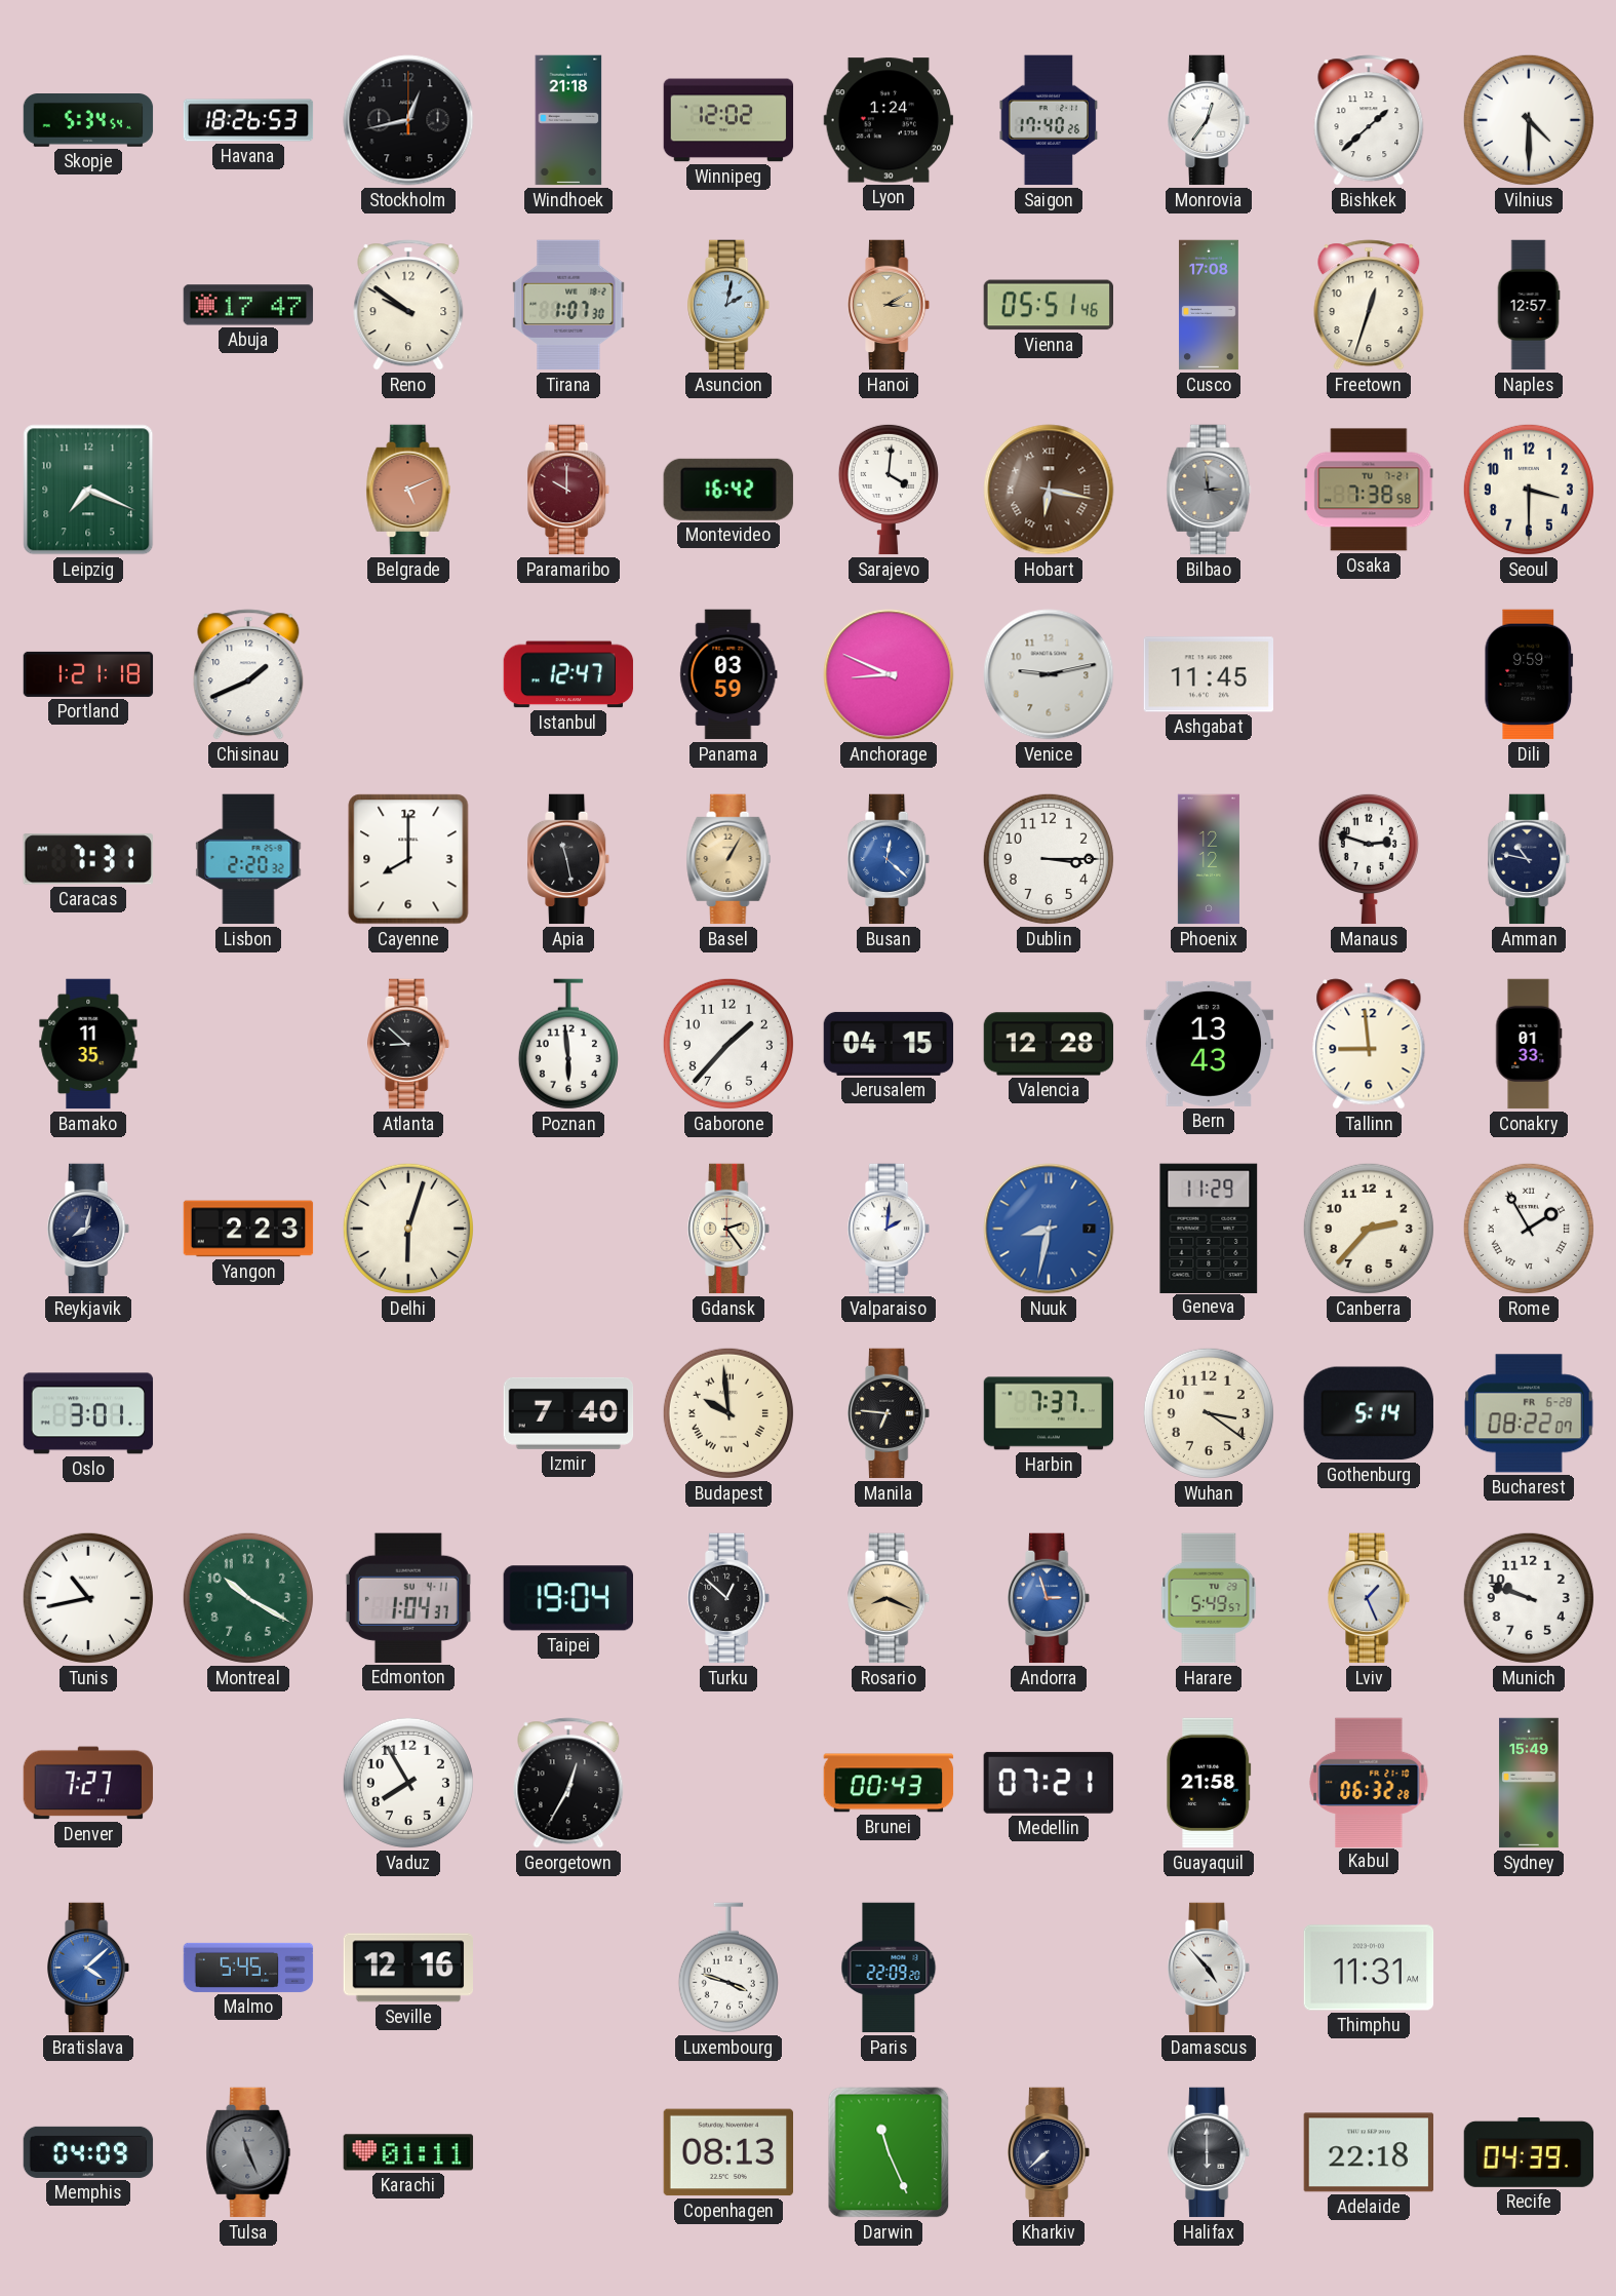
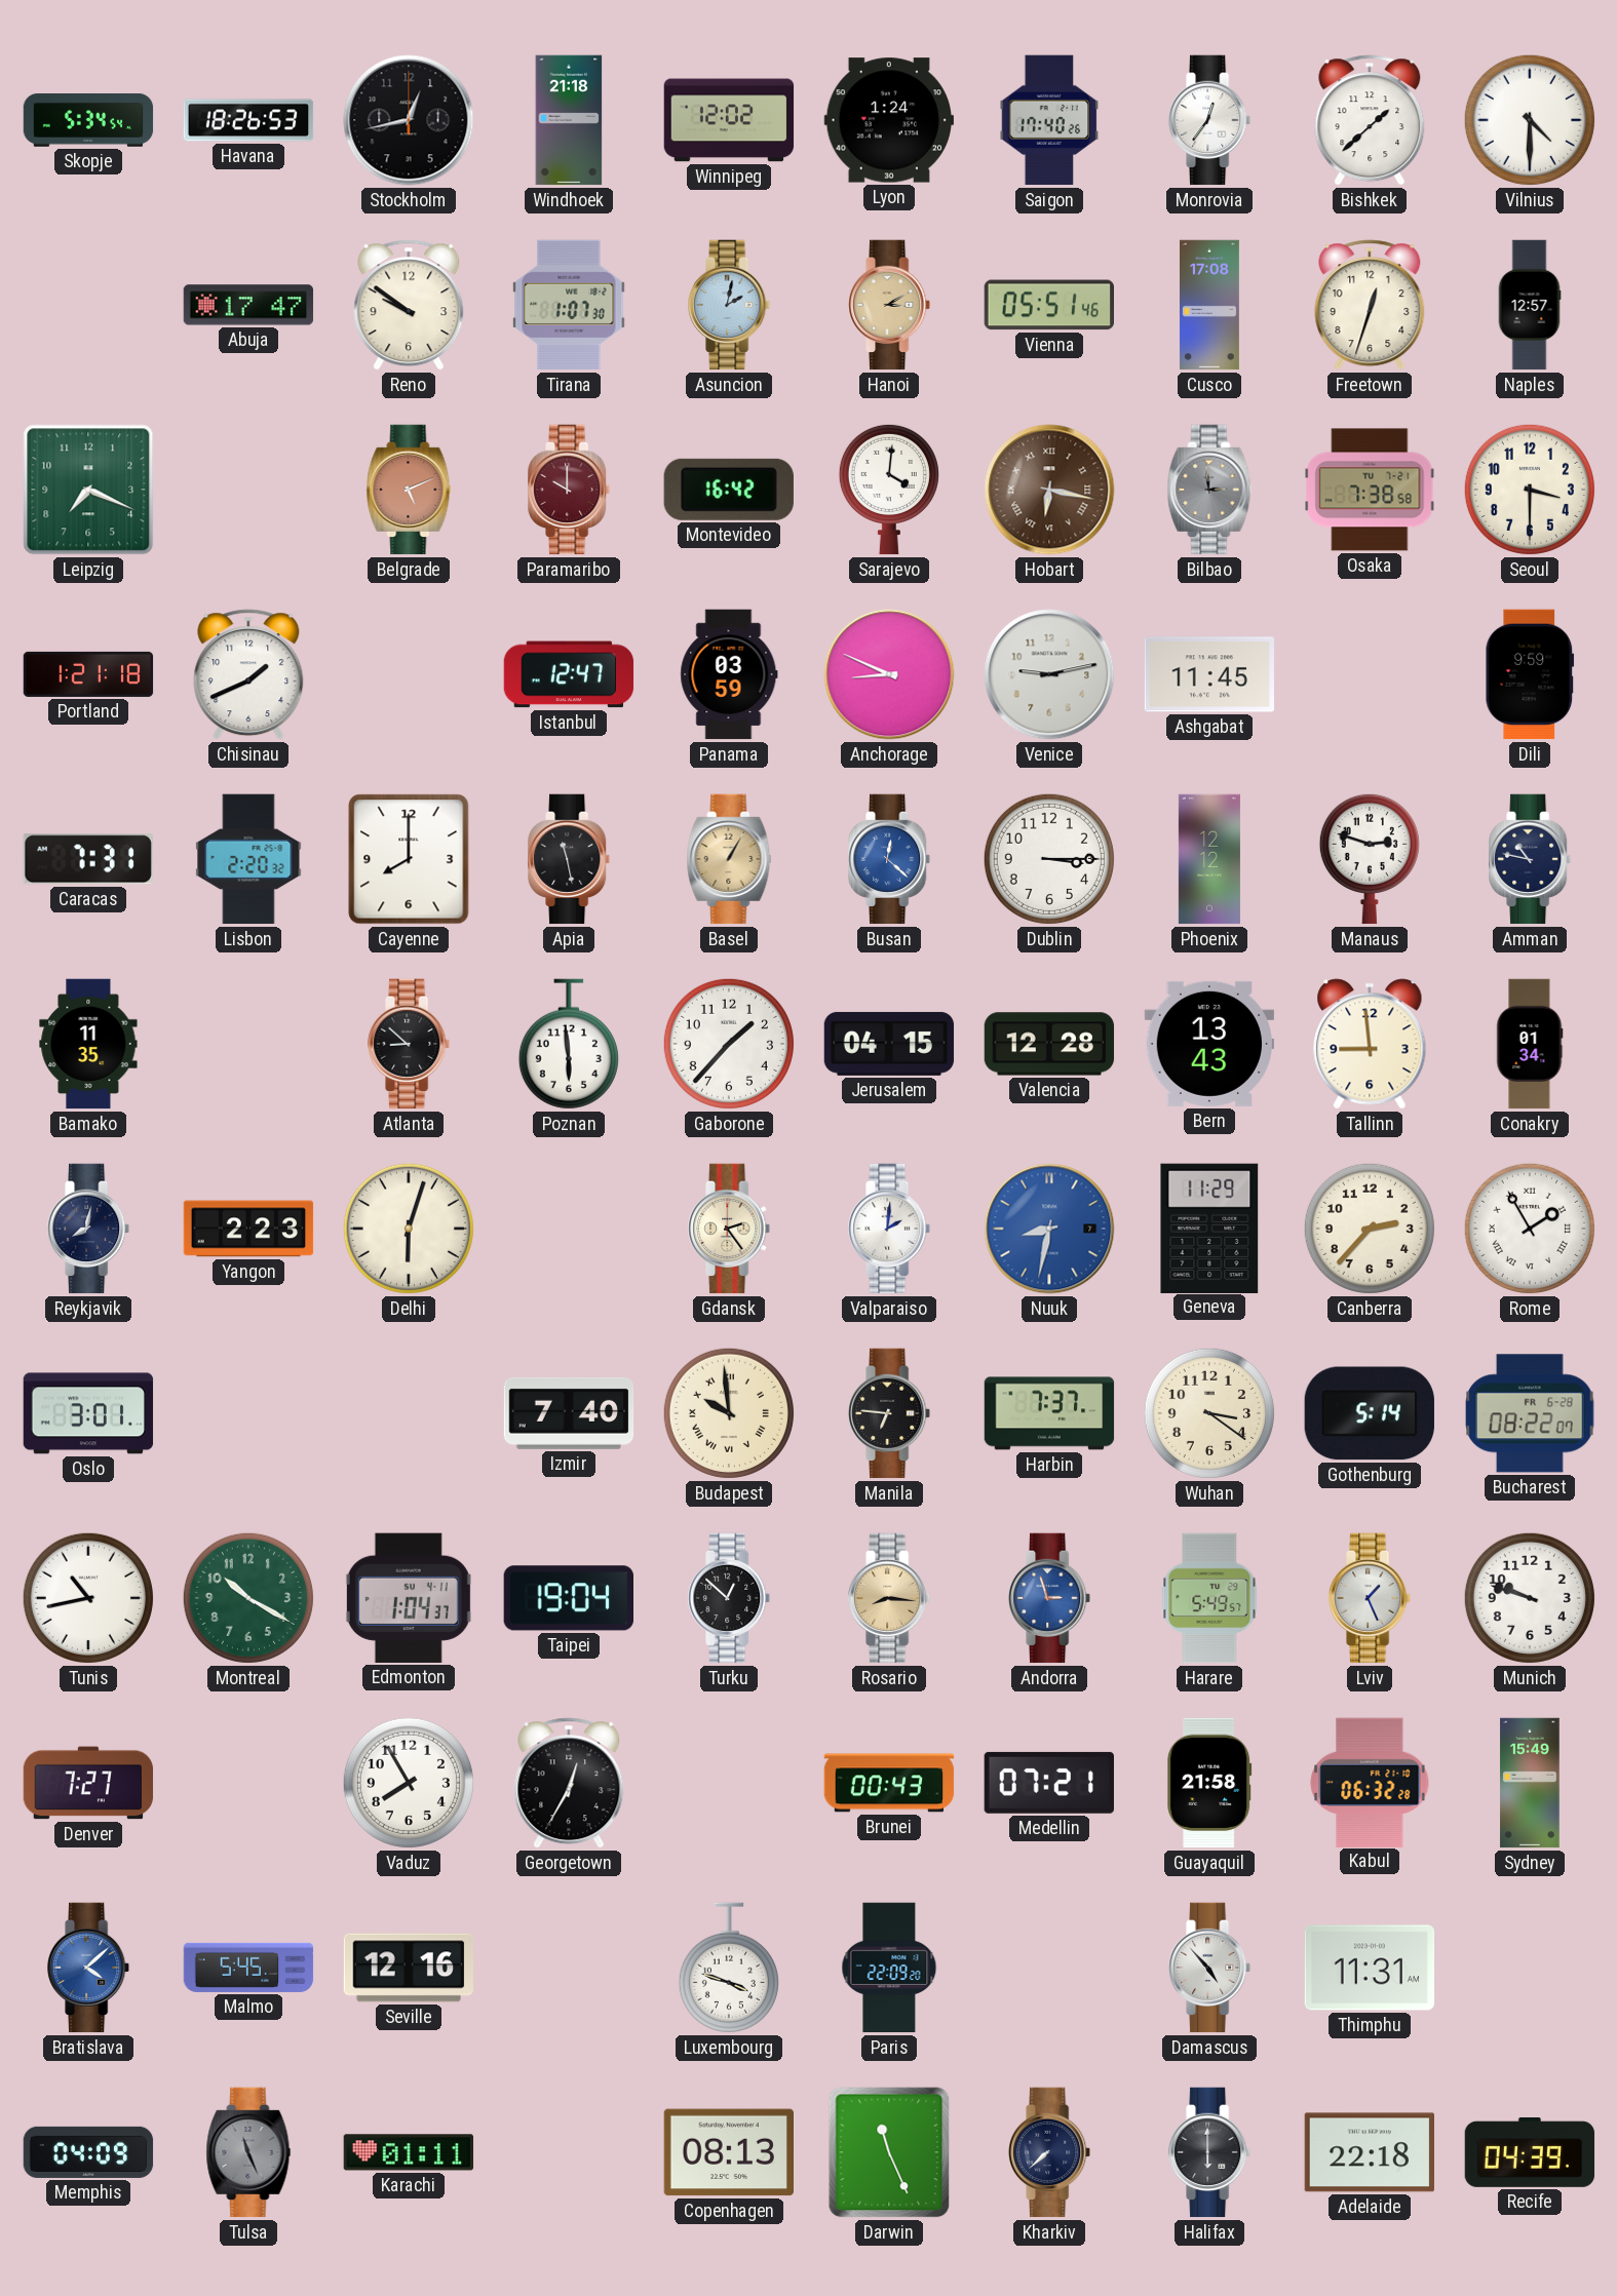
Conakry: 01:33 -> 01:34 (1530, 1044)
Rosario: 8:19 -> 8:16 (890, 1598)
